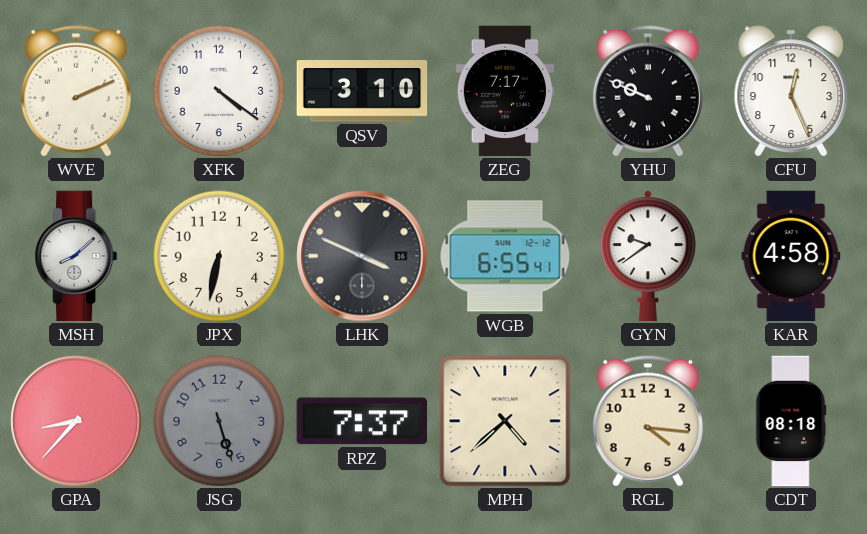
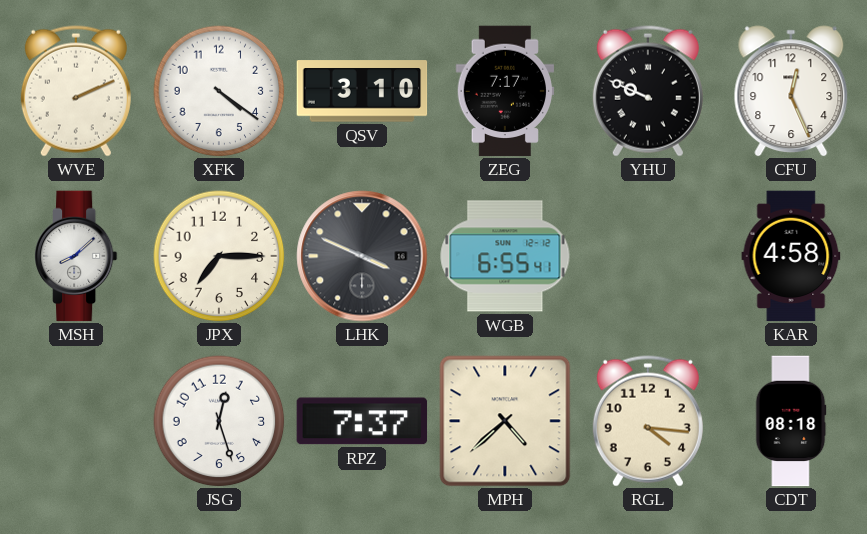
JPX: 6:32 -> 7:15 (219, 256)
GYN: 9:39 -> none (648, 256)
GPA: 8:37 -> none (76, 421)
JSG: 5:27 -> 12:27 (219, 421)
JSG dial: grey -> white (219, 421)
